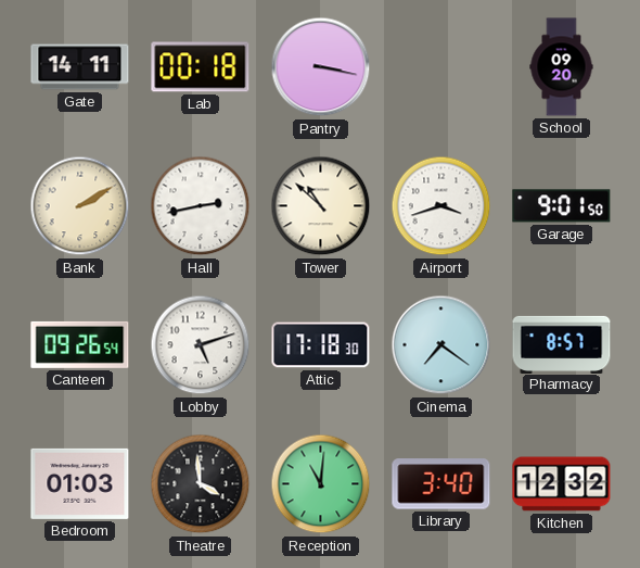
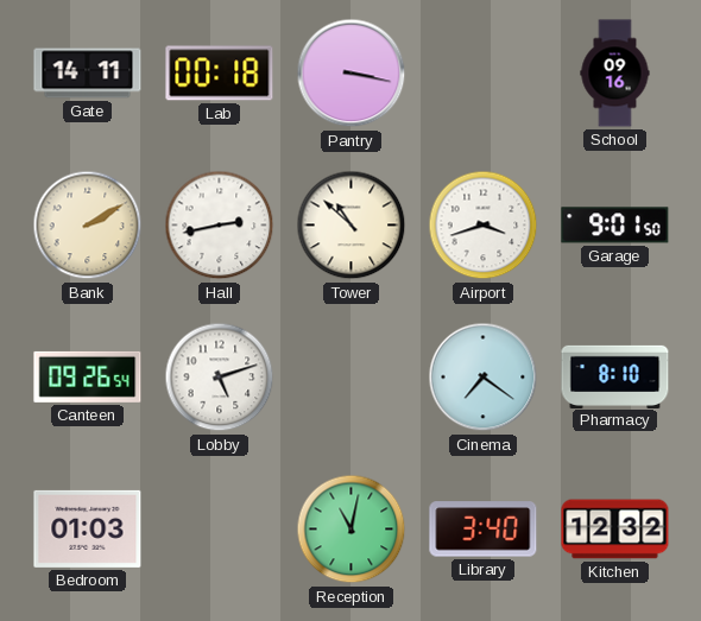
School: 09:20 -> 09:16 (615, 74)
Attic: 17:18 -> none (321, 345)
Pharmacy: 8:57 -> 8:10 (615, 376)
Theatre: 3:59 -> none (201, 484)
Reception: 11:01 -> 11:02 (352, 530)
